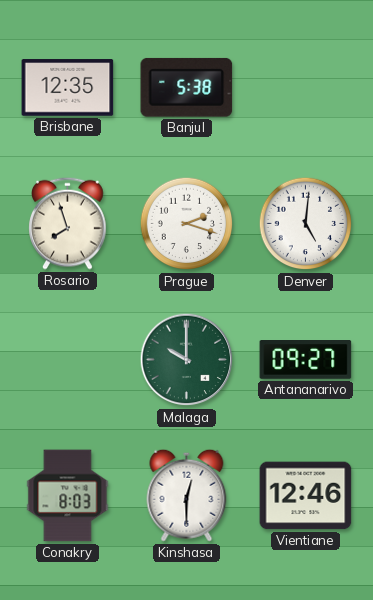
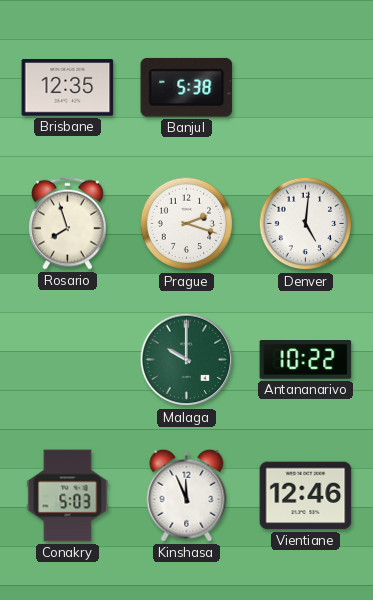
Antananarivo: 09:27 -> 10:22 (306, 360)
Conakry: 8:03 -> 5:03 (68, 496)
Kinshasa: 12:30 -> 11:56 (187, 495)
